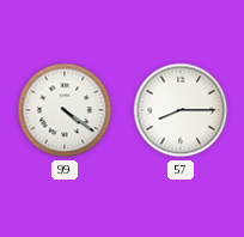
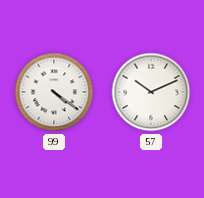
57: 8:15 -> 10:11 (151, 92)
